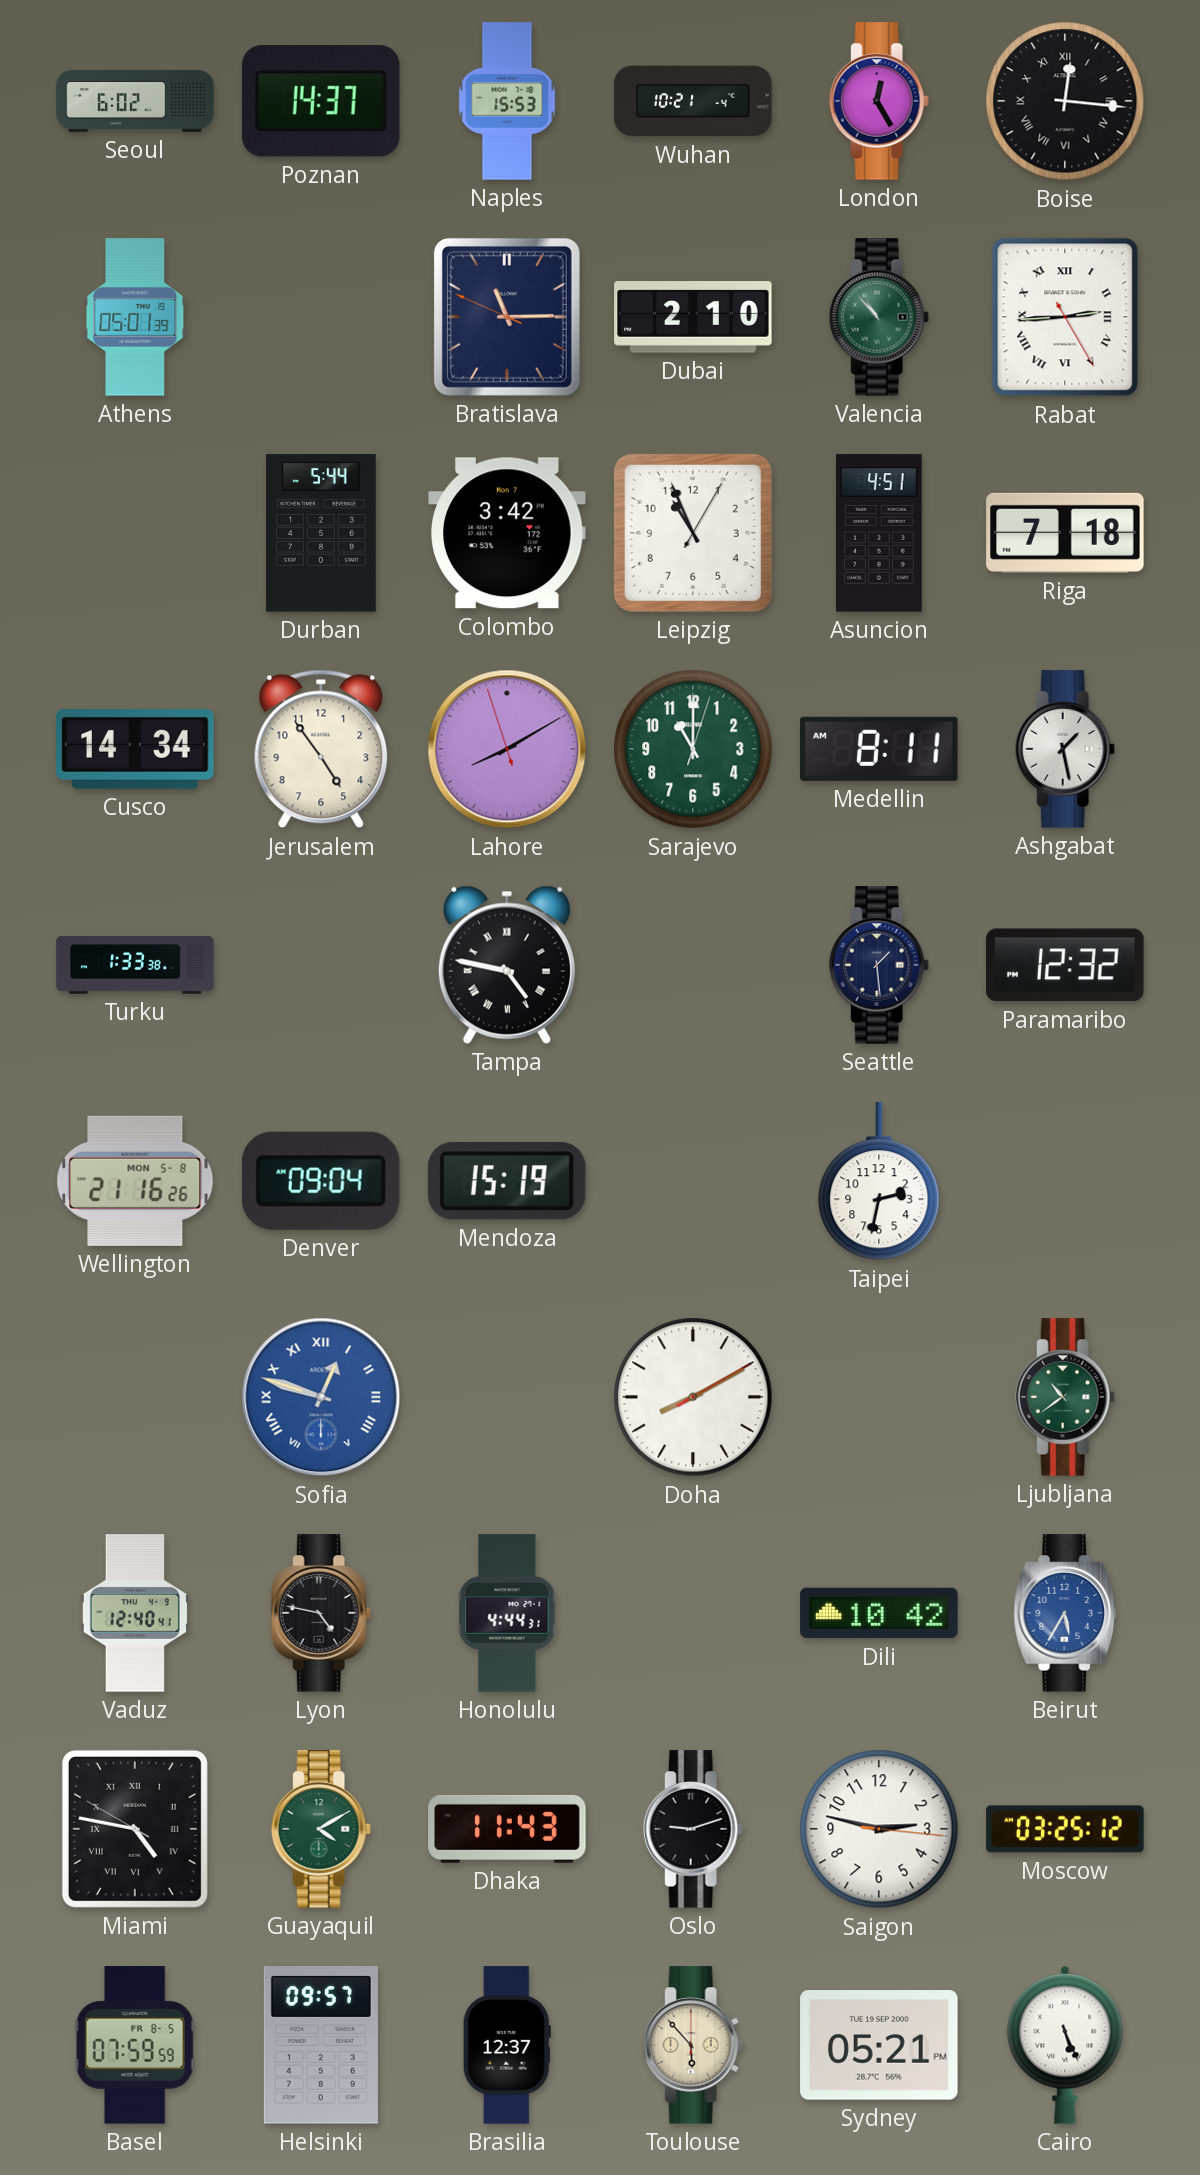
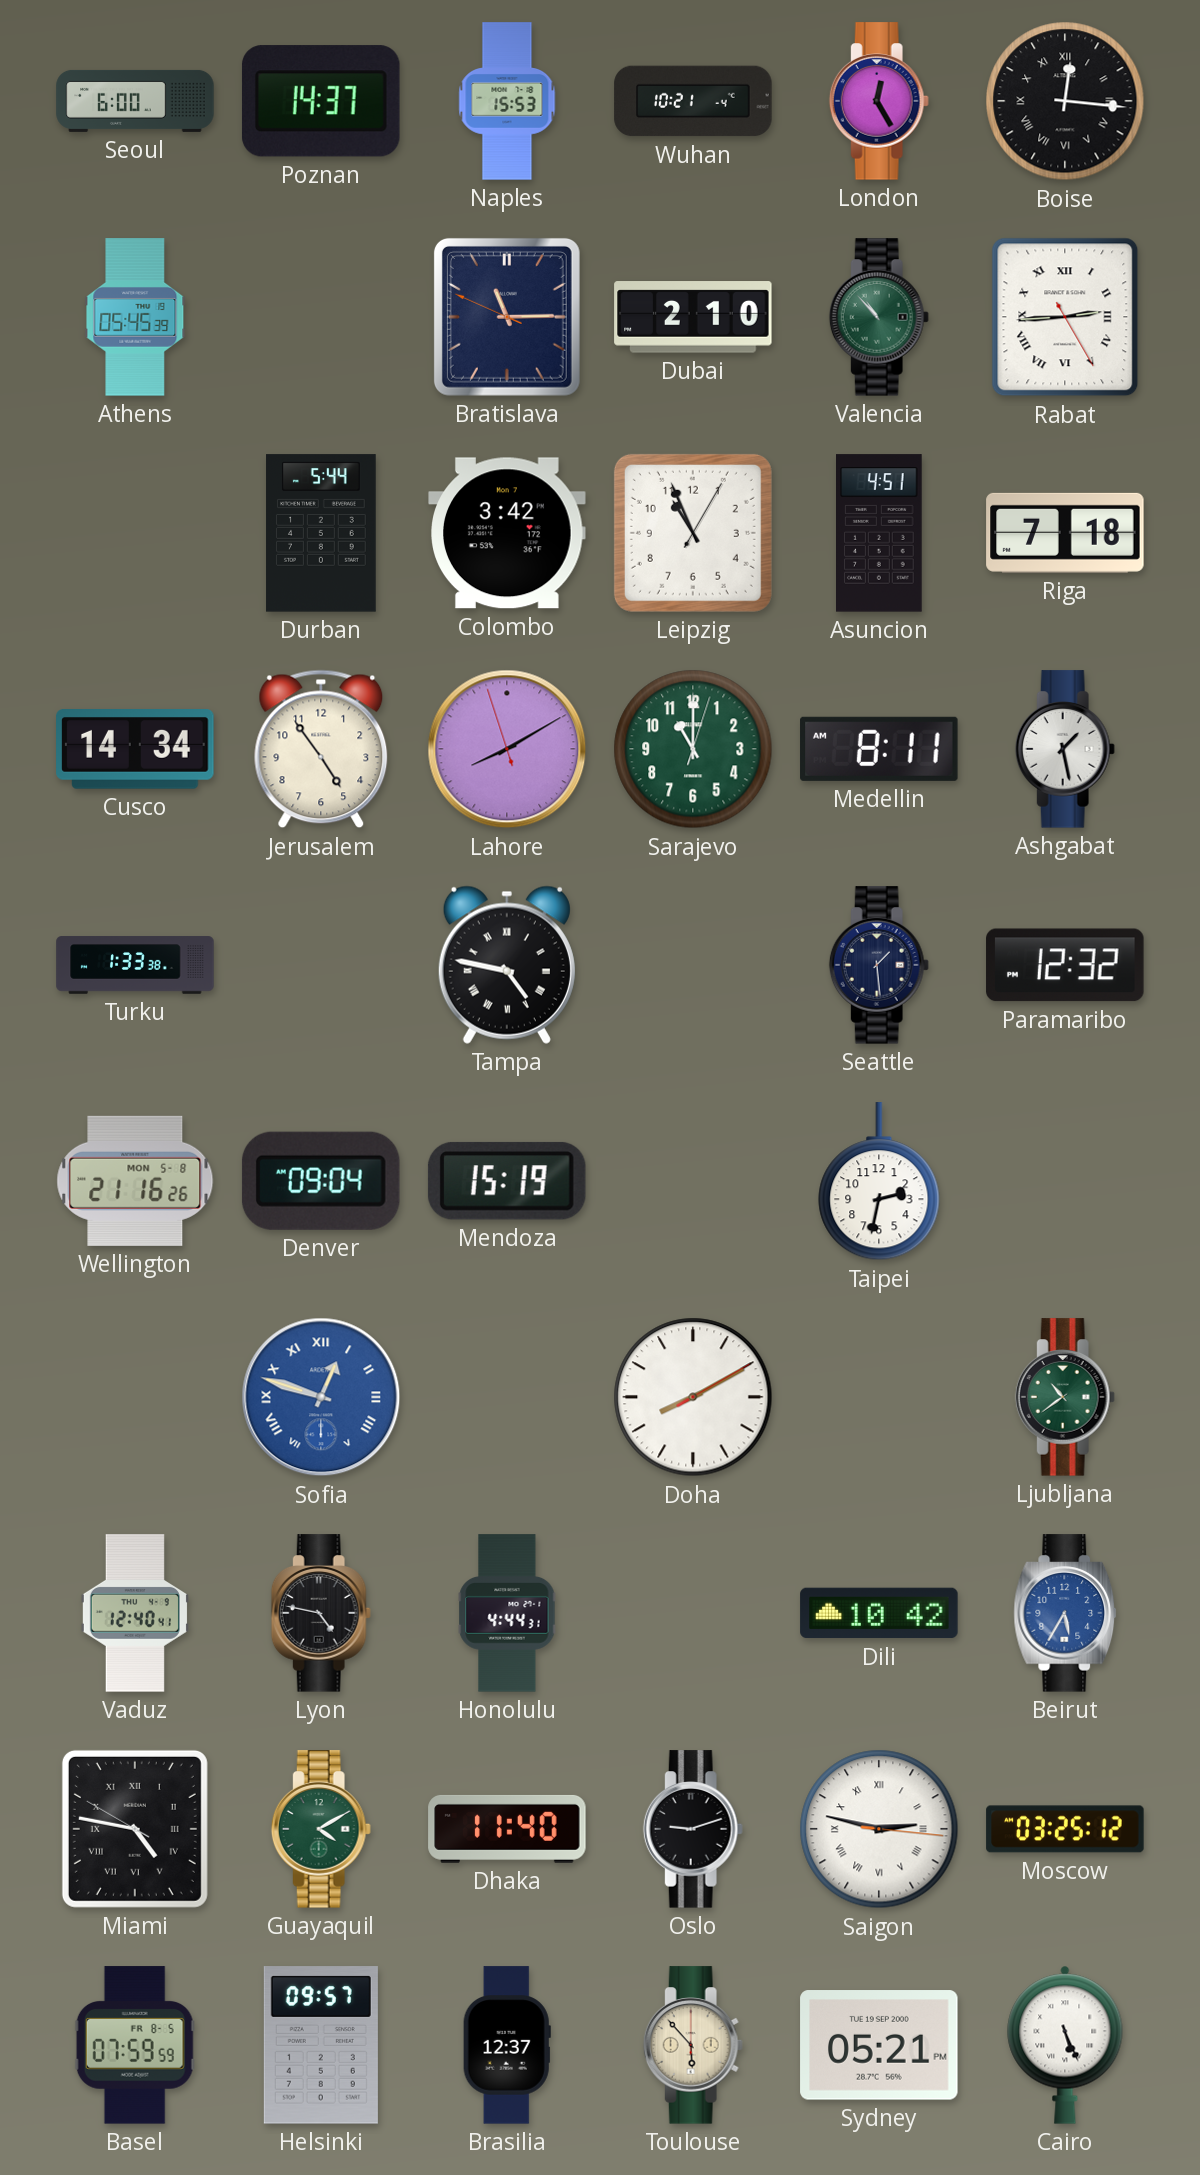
Seoul: 6:02 -> 6:00 (135, 101)
Athens: 05:01 -> 05:45 (135, 317)
Dhaka: 11:43 -> 11:40 (507, 1829)
Saigon numerals: Arabic -> Roman (879, 1829)
